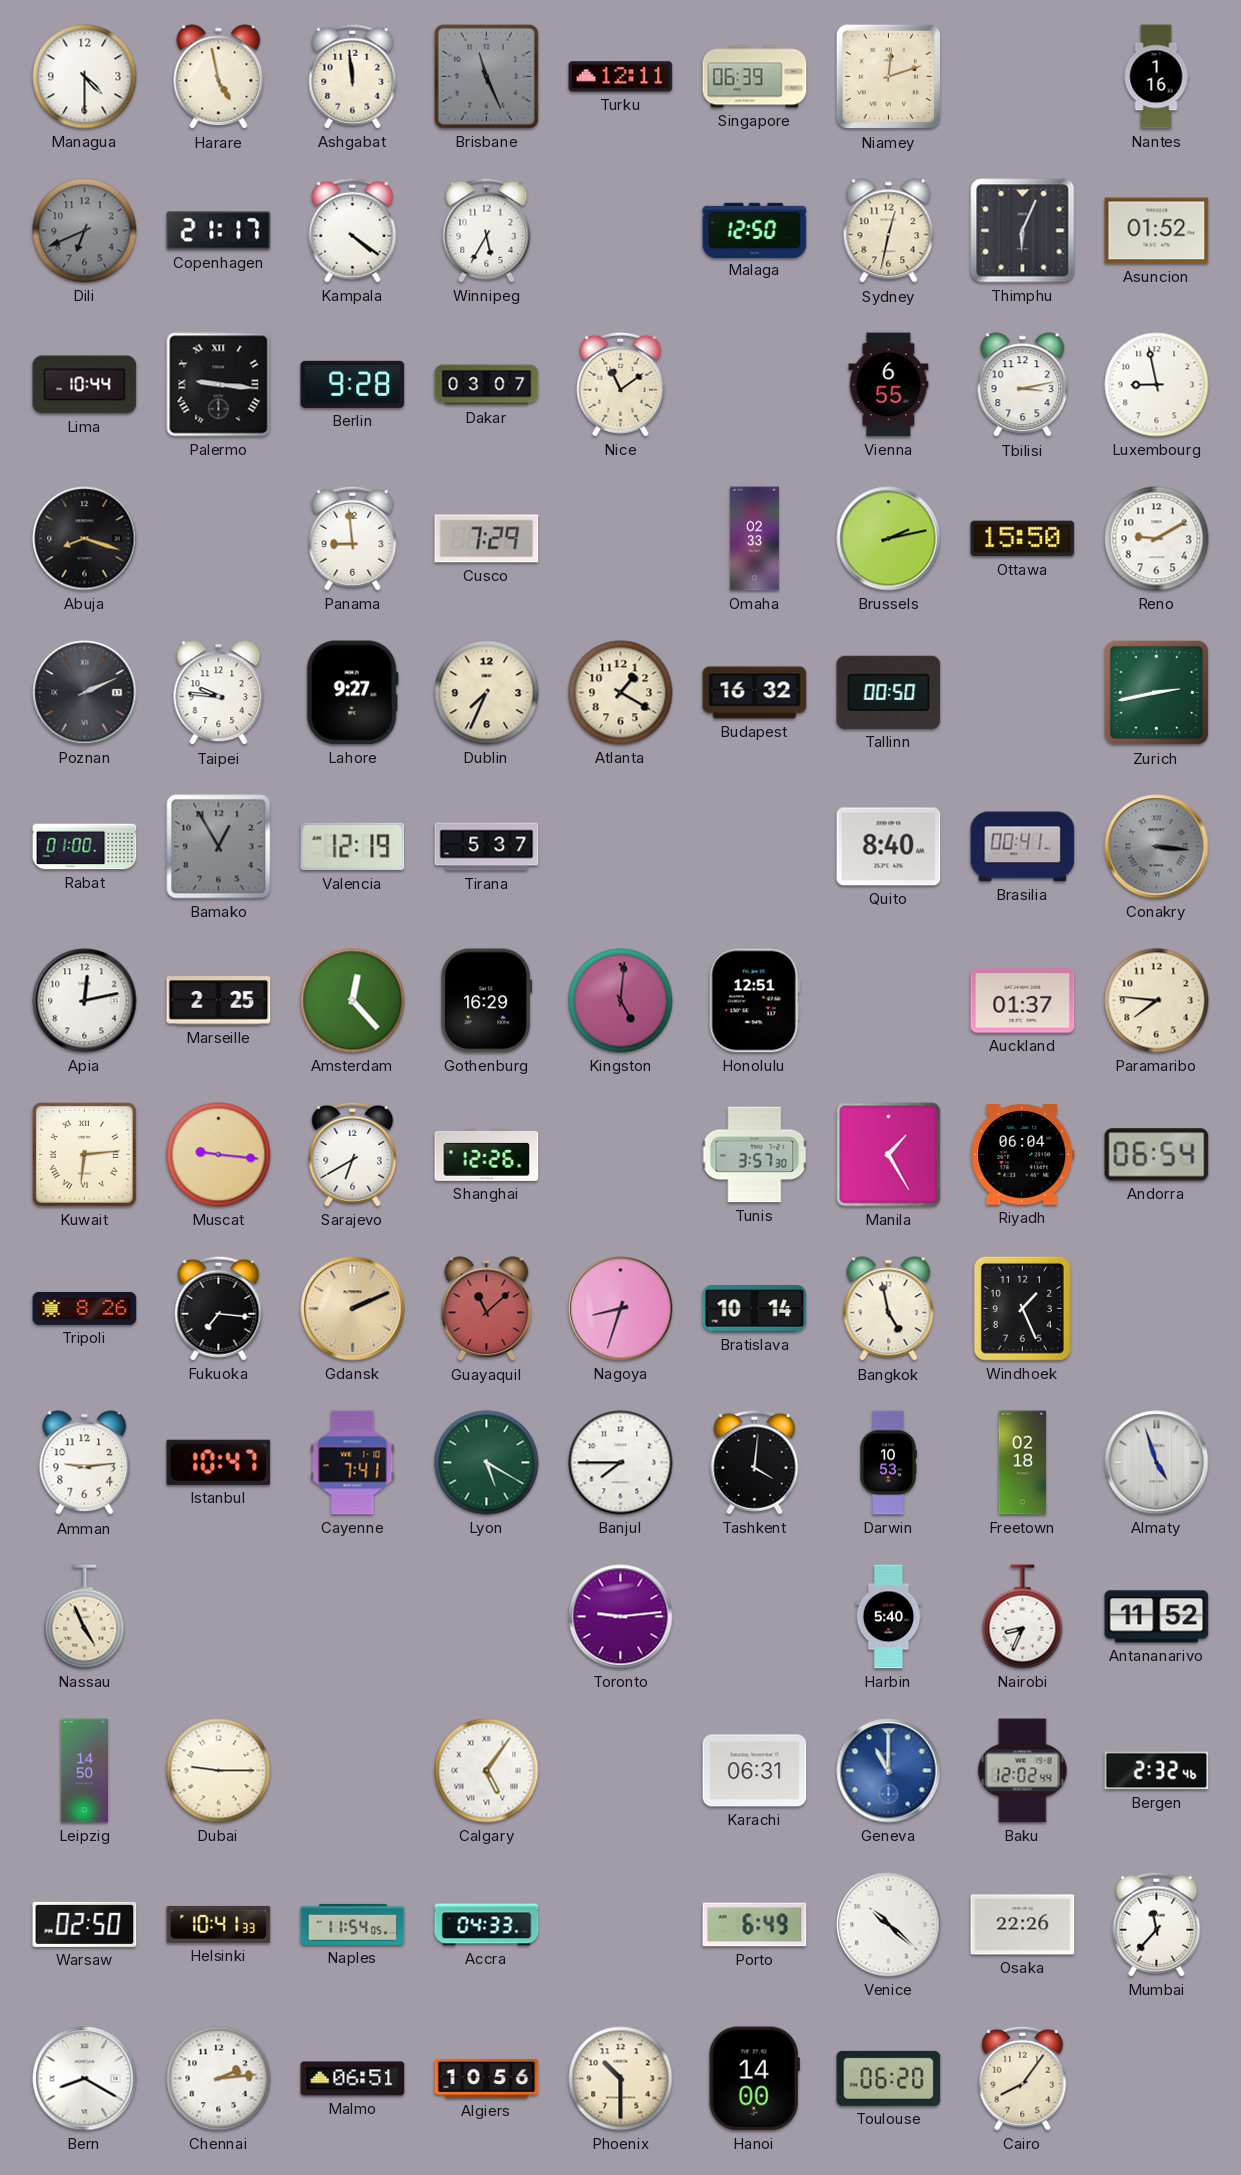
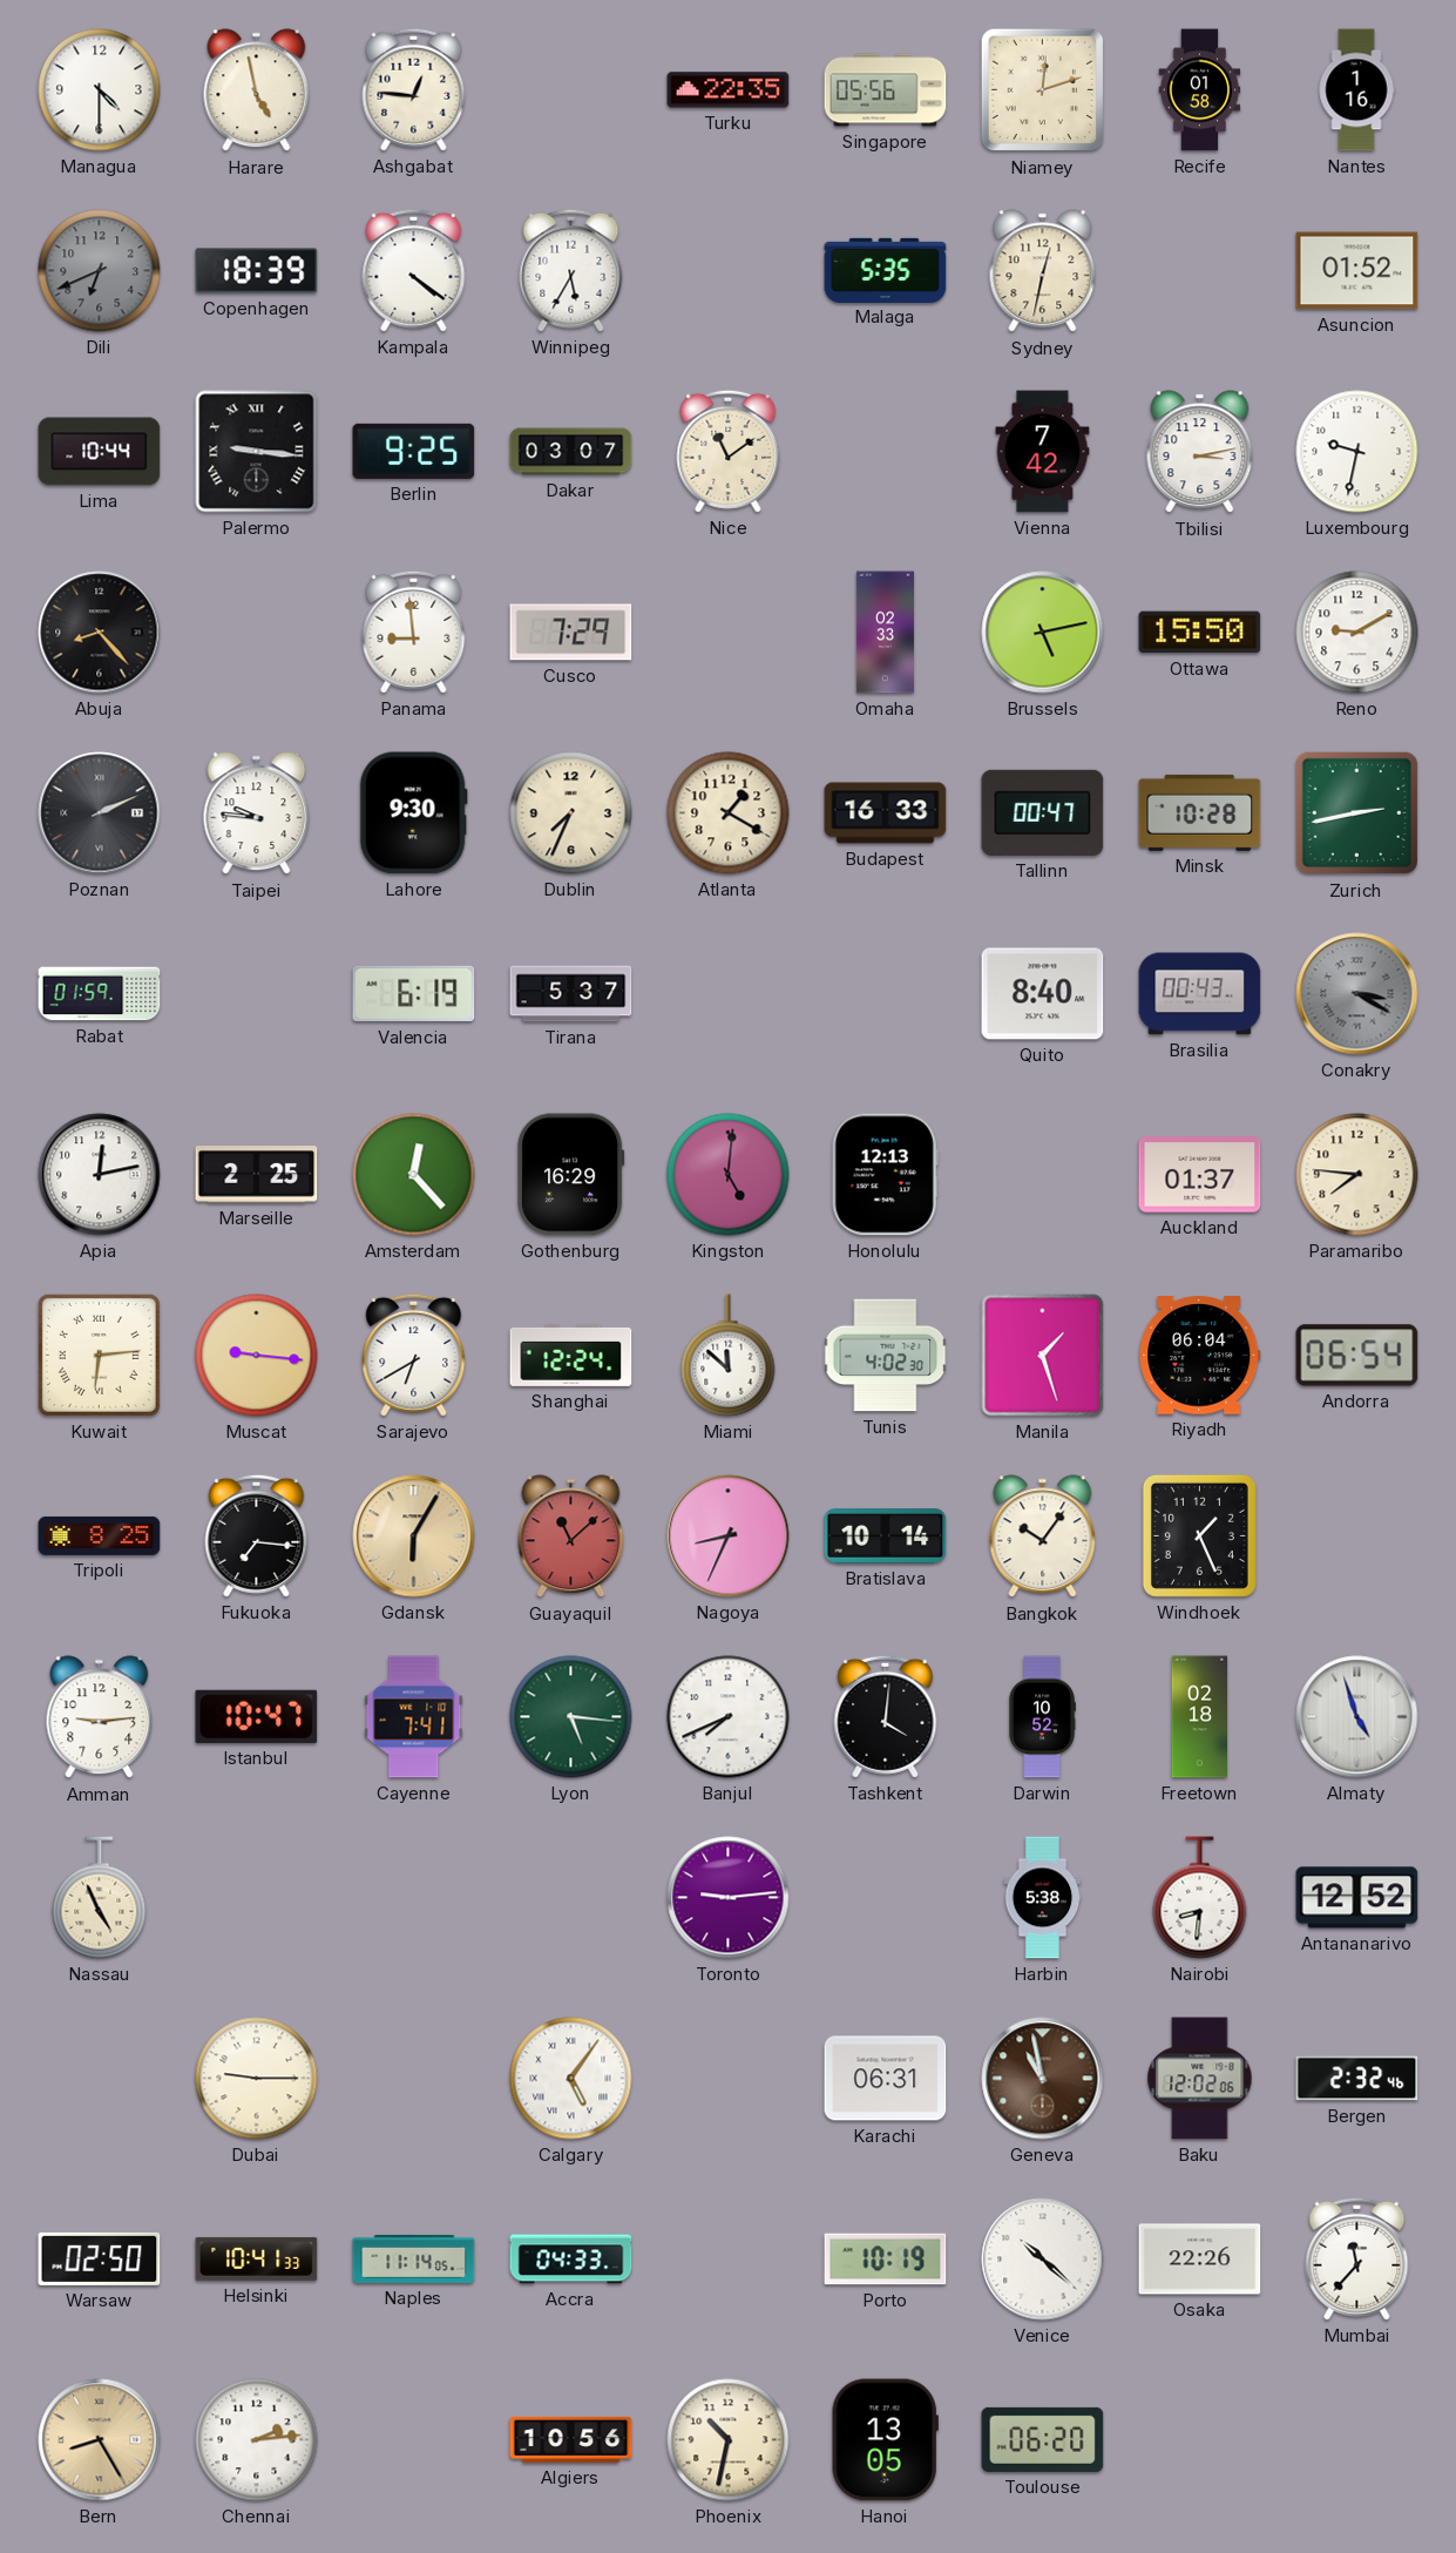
Ashgabat: 11:59 -> 12:46 (414, 89)
Brisbane: 11:26 -> none (486, 76)
Turku: 12:11 -> 22:35 (729, 90)
Singapore: 06:39 -> 05:56 (886, 90)
Recife: none -> 01:58 (1200, 90)
Copenhagen: 21:17 -> 18:39 (257, 271)
Malaga: 12:50 -> 5:35 (886, 270)
Thimphu: 6:04 -> none (1023, 231)
Berlin: 9:28 -> 9:25 (414, 451)
Vienna: 6:55 -> 7:42 (1043, 452)
Luxembourg: 8:58 -> 9:32 (1357, 452)
Abuja: 8:18 -> 8:23 (100, 633)
Brussels: 2:13 -> 5:13 (1043, 633)
Lahore: 9:27 -> 9:30 (413, 813)
Budapest: 16:32 -> 16:33 (886, 813)
Tallinn: 00:50 -> 00:47 (1043, 812)
Minsk: none -> 10:28 (1200, 812)
Rabat: 01:00 -> 01:59 (100, 994)
Bamako: 12:55 -> none (219, 847)
Valencia: 12:19 -> 6:19 (414, 994)
Brasilia: 00:41 -> 00:43 (1200, 994)
Conakry: 3:16 -> 3:20 (1357, 994)
Honolulu: 12:51 -> 12:13 (885, 1175)
Shanghai: 12:26 -> 12:24 (571, 1355)
Miami: none -> 11:52 (729, 1356)
Tunis: 3:57 -> 4:02 (886, 1356)
Manila: 1:25 -> 1:27 (1043, 1356)
Tripoli: 8:26 -> 8:25 (100, 1535)
Gdansk: 2:11 -> 6:05 (414, 1536)
Nagoya: 8:33 -> 8:34 (729, 1536)
Bangkok: 4:58 -> 10:06 (1043, 1536)
Lyon: 5:20 -> 5:16 (571, 1717)
Banjul: 7:45 -> 7:41 (729, 1717)
Darwin: 10:53 -> 10:52 (1042, 1717)
Harbin: 5:40 -> 5:38 (1043, 1898)
Nairobi: 8:34 -> 8:31 (1200, 1898)
Antananarivo: 11:52 -> 12:52 (1357, 1898)
Leipzig: 14:50 -> none (84, 1771)
Geneva: 11:00 -> 10:58 (1043, 2079)
Geneva dial: blue -> brown (1043, 2079)
Baku: 12:02:44 -> 12:02:06 (1200, 2079)
Naples: 11:54 -> 11:14 (414, 2258)
Porto: 6:49 -> 10:19 (886, 2260)
Bern: 8:20 -> 8:25 (100, 2440)
Bern dial: white -> champagne (100, 2440)
Malmo: 06:51 -> none (353, 2079)
Phoenix: 10:30 -> 10:32 (729, 2440)
Hanoi: 14:00 -> 13:05 (885, 2440)
Cairo: 8:06 -> none (1023, 2078)
